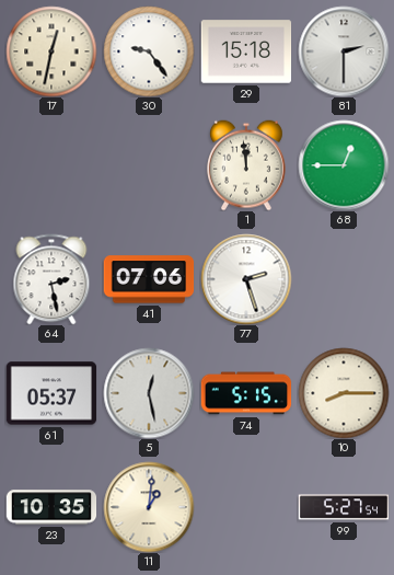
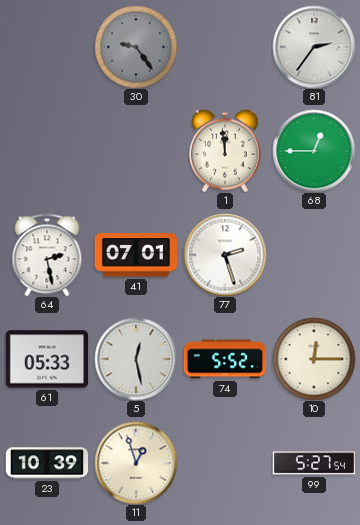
17: 12:32 -> none (51, 51)
30 dial: white -> grey (136, 47)
29: 15:18 -> none (246, 51)
81: 2:30 -> 2:36 (314, 47)
41: 07:06 -> 07:01 (136, 255)
61: 05:37 -> 05:33 (47, 359)
74: 5:15 -> 5:52 (225, 359)
10: 8:15 -> 12:15 (314, 359)
23: 10:35 -> 10:39 (47, 463)
11: 1:01 -> 12:57 (136, 463)
